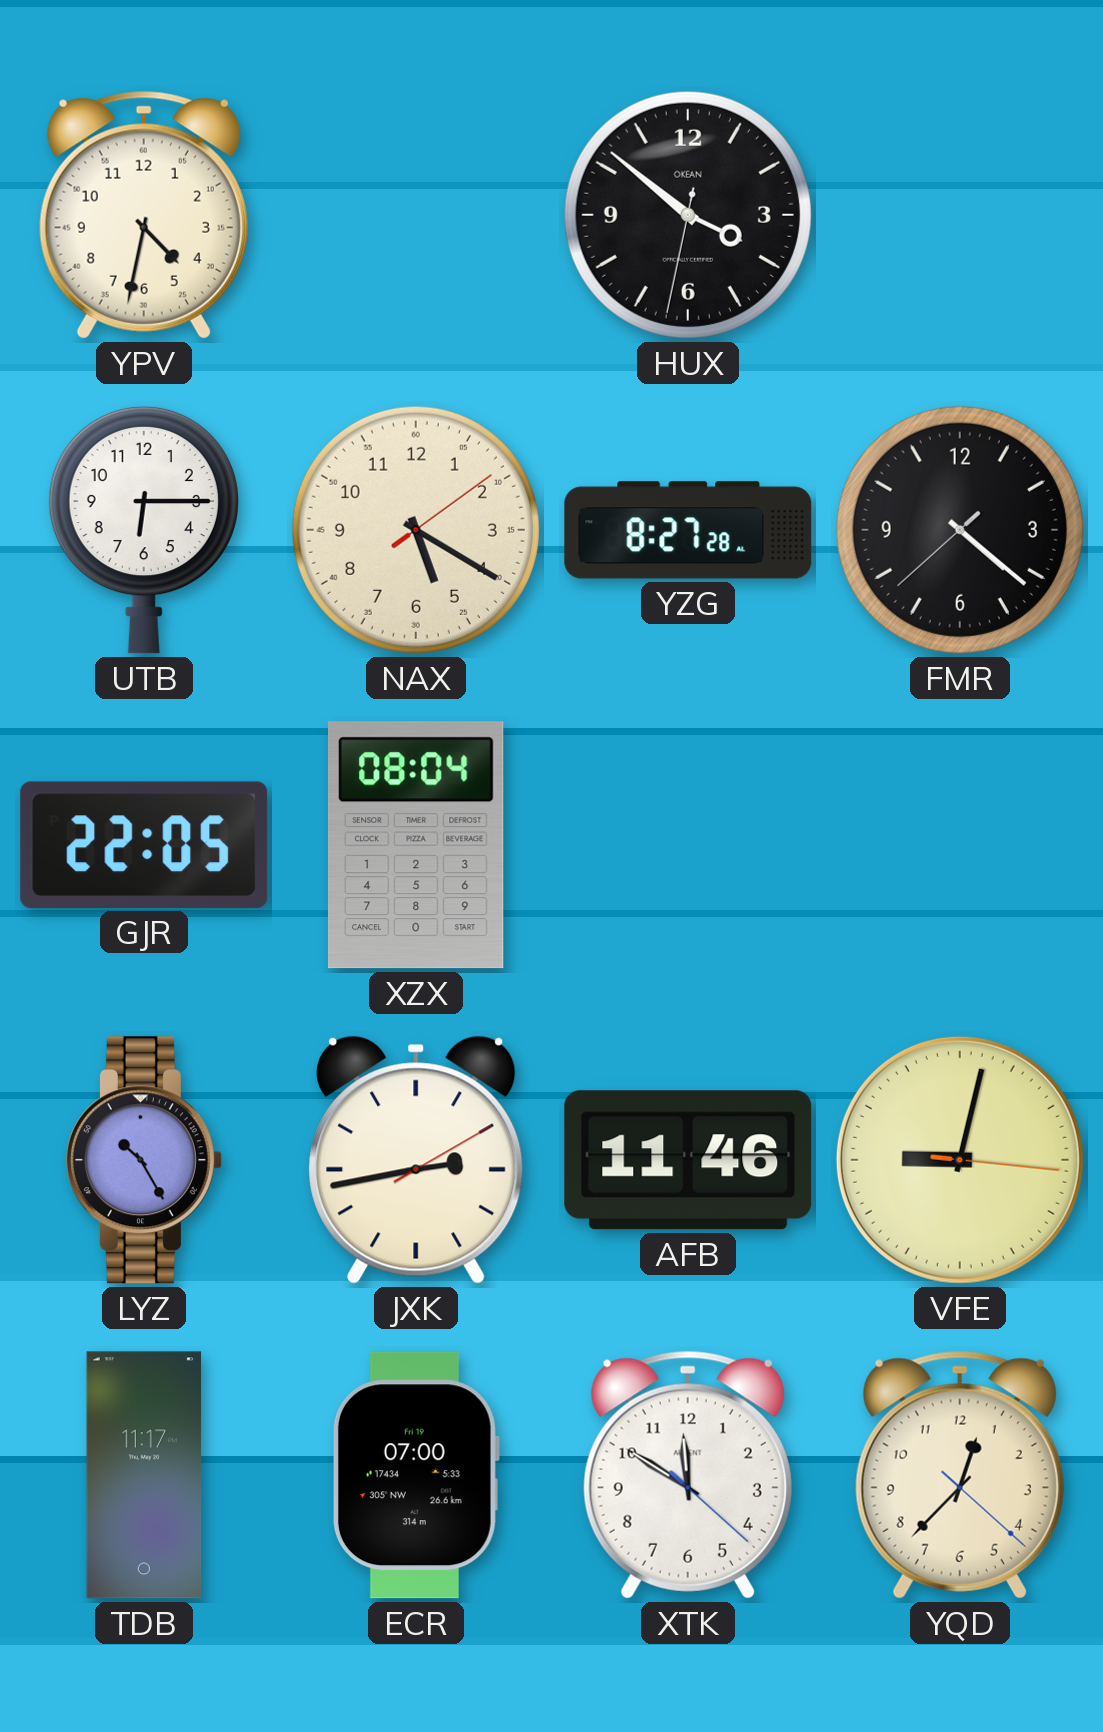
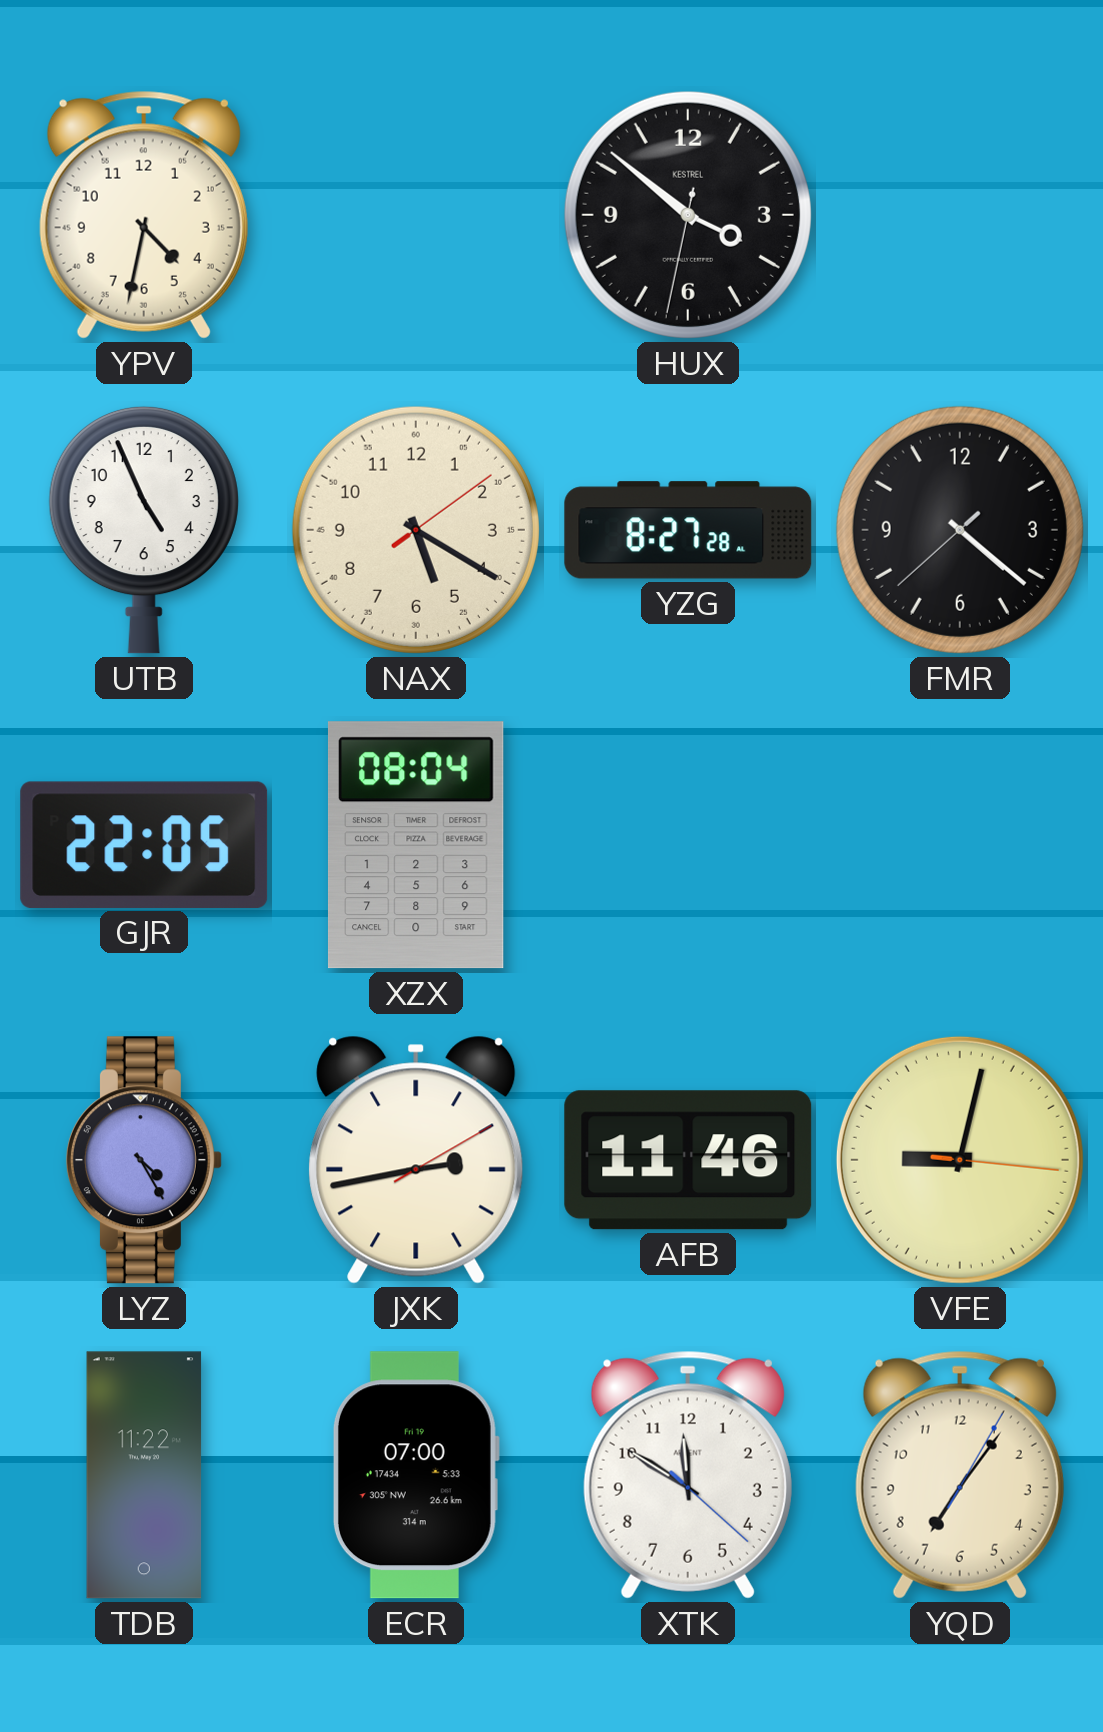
HUX brand: OKEAN -> KESTREL (688, 215)
UTB: 6:15 -> 4:56 (144, 530)
LYZ: 10:25 -> 4:25 (144, 1160)
TDB: 11:17 -> 11:22 (144, 1475)
YQD: 12:37 -> 7:06 (960, 1475)
